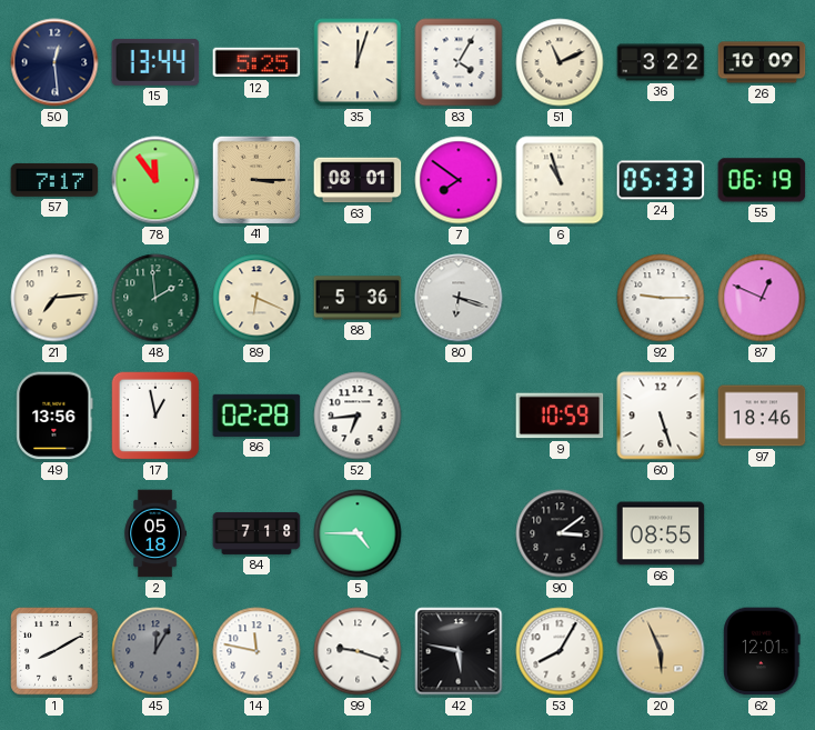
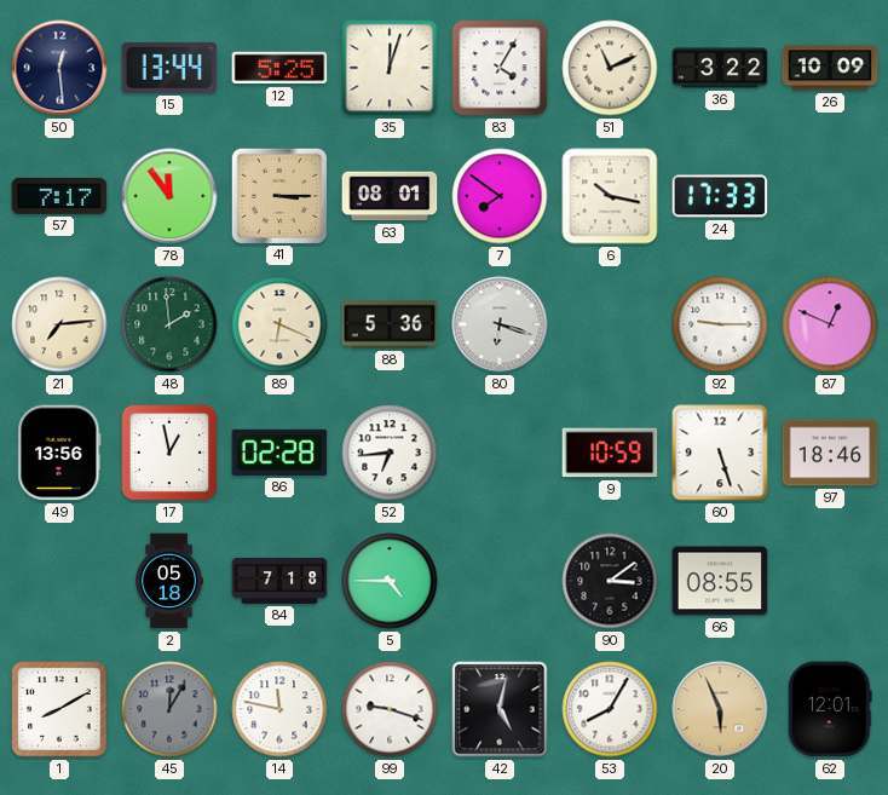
6: 10:57 -> 10:17 (610, 196)
24: 05:33 -> 17:33 (720, 196)
55: 06:19 -> none (762, 180)
42: 5:47 -> 5:02 (500, 709)
